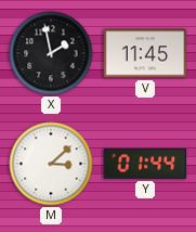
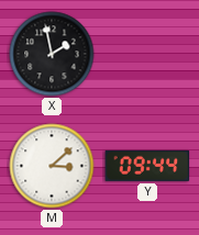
V: 11:45 -> none (145, 53)
Y: 01:44 -> 09:44 (147, 166)
